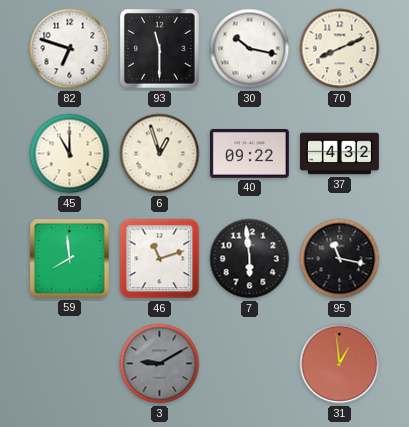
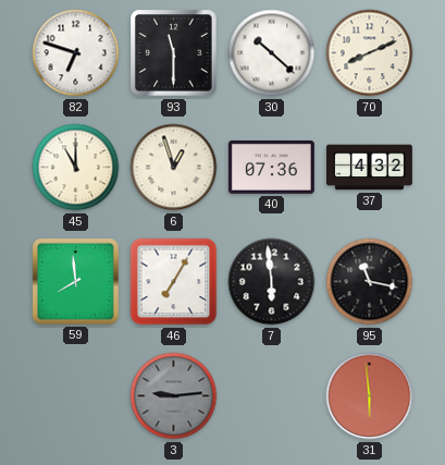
30: 10:17 -> 10:22 (272, 53)
40: 09:22 -> 07:36 (271, 168)
46: 11:12 -> 7:05 (174, 282)
3: 9:10 -> 9:14 (174, 396)
31: 12:59 -> 5:59 (370, 396)
